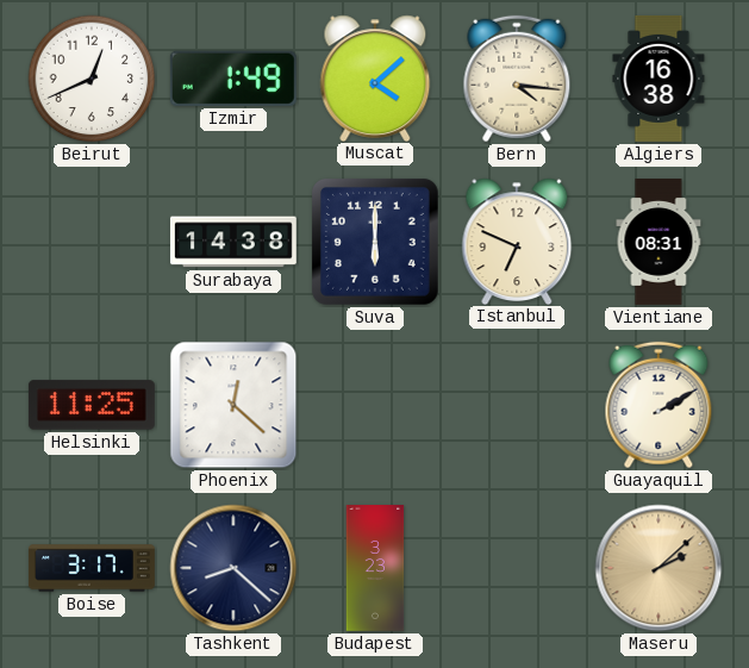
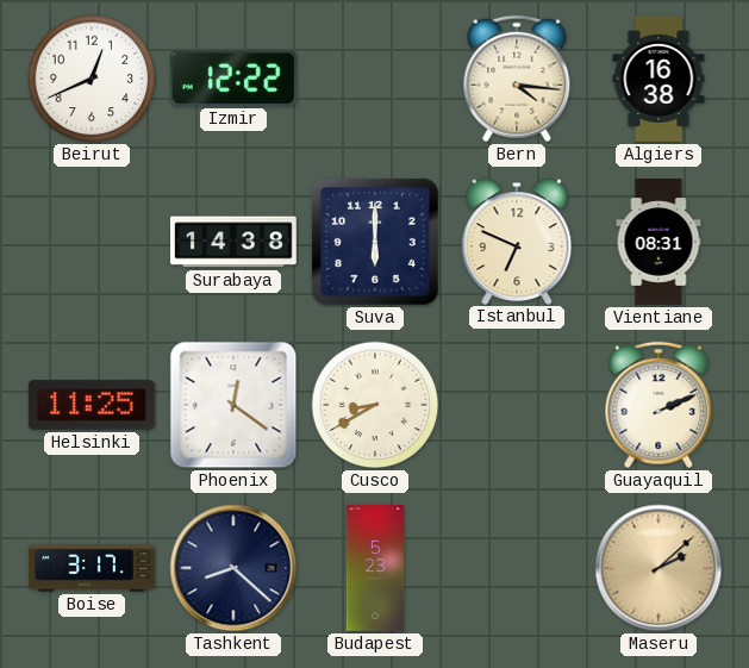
Izmir: 1:49 -> 12:22 (233, 79)
Muscat: 4:08 -> none (375, 77)
Phoenix: 12:22 -> 12:21 (233, 405)
Cusco: none -> 8:40 (375, 405)
Guayaquil: 2:10 -> 2:11 (659, 405)
Budapest: 3:23 -> 5:23 (375, 569)
